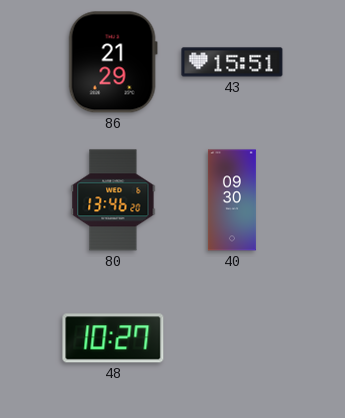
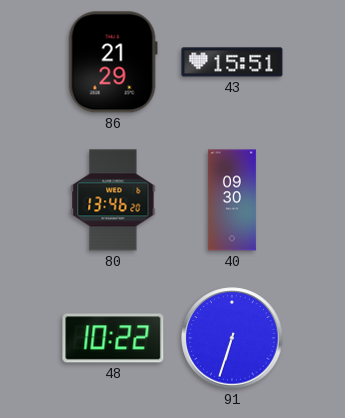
48: 10:27 -> 10:22 (113, 338)
91: none -> 6:33 (232, 338)
